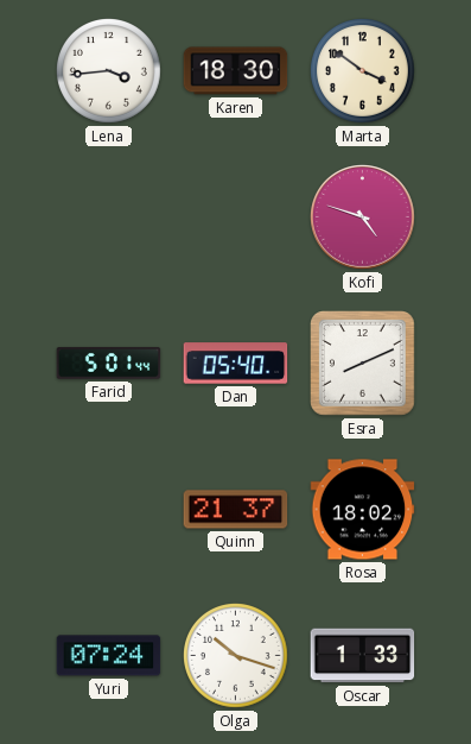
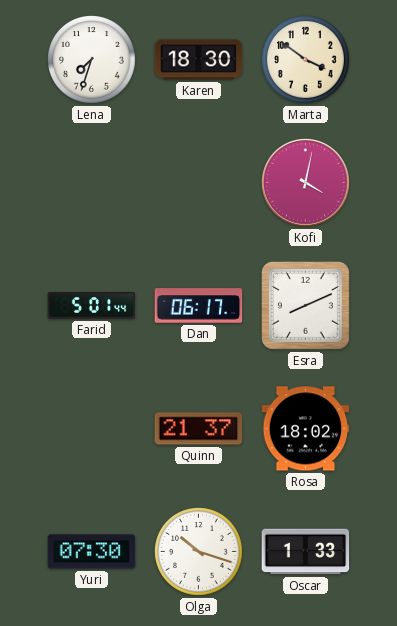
Lena: 3:44 -> 7:33 (92, 60)
Kofi: 4:48 -> 4:02 (306, 183)
Dan: 05:40 -> 06:17 (199, 306)
Yuri: 07:24 -> 07:30 (92, 552)
